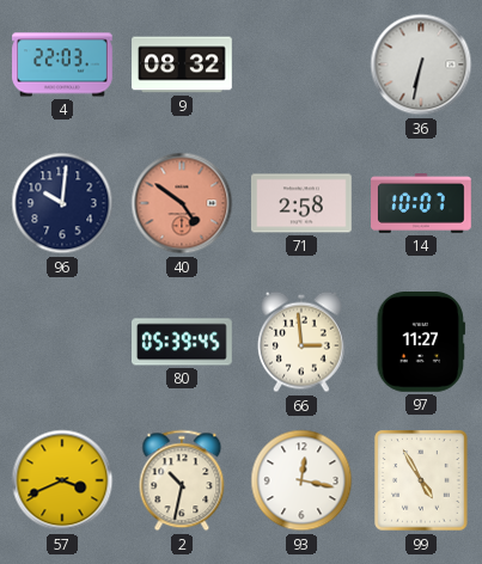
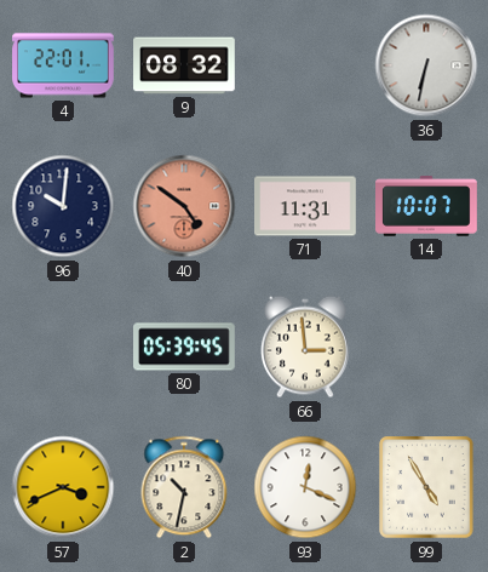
4: 22:03 -> 22:01 (63, 65)
71: 2:58 -> 11:31 (306, 206)
97: 11:27 -> none (421, 343)
93: 12:17 -> 12:19 (305, 487)
